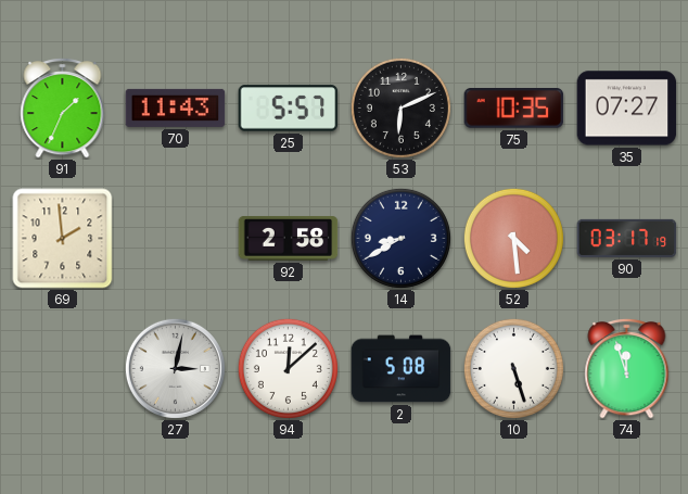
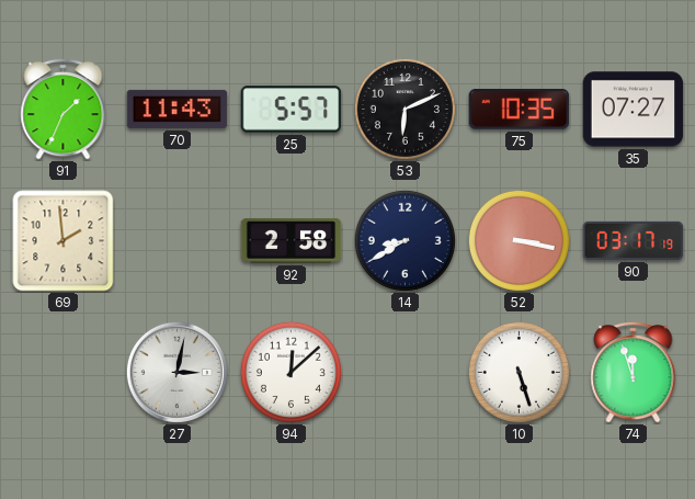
52: 4:29 -> 3:17 (519, 240)
2: 5:08 -> none (402, 369)
